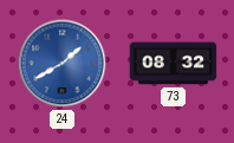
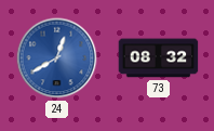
24: 1:40 -> 12:40 (57, 58)
